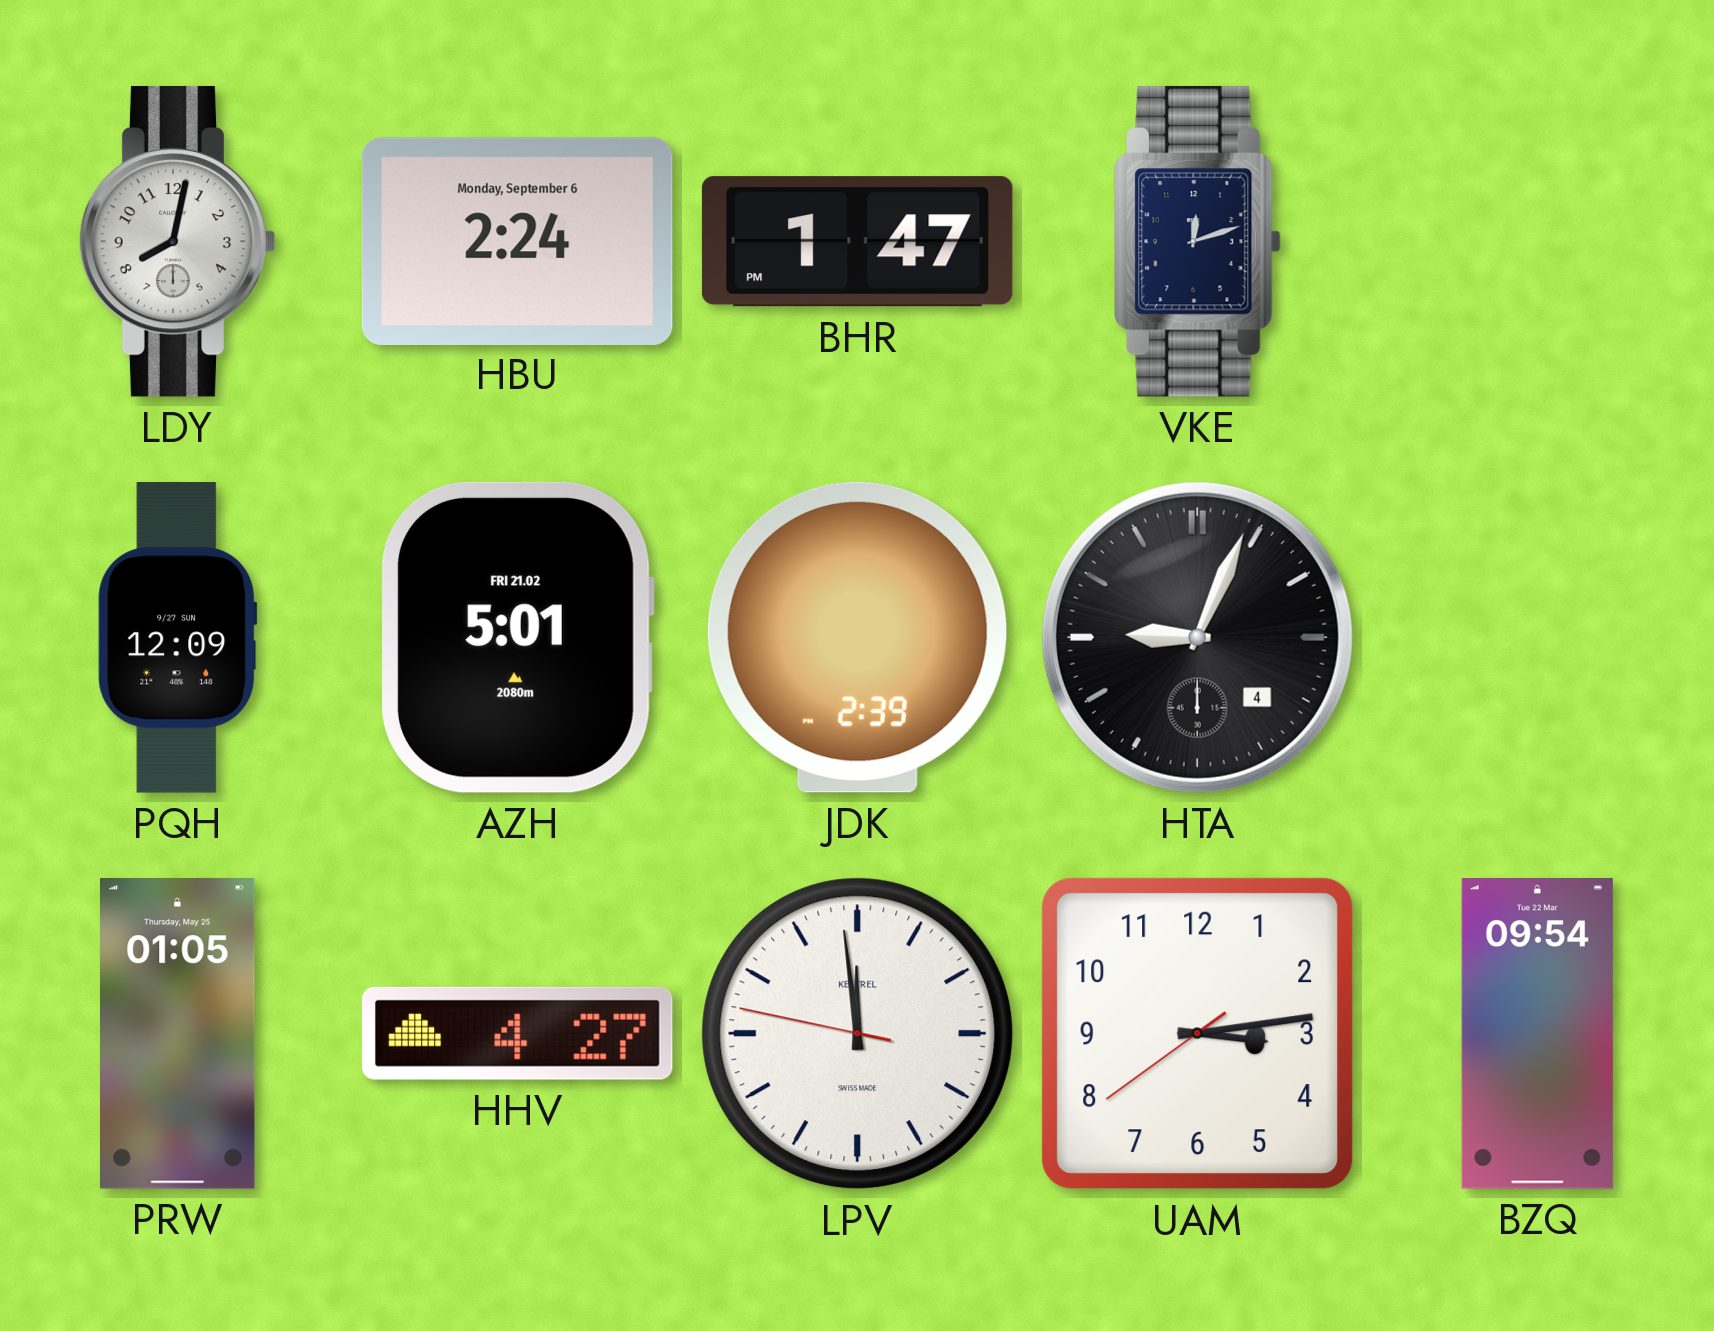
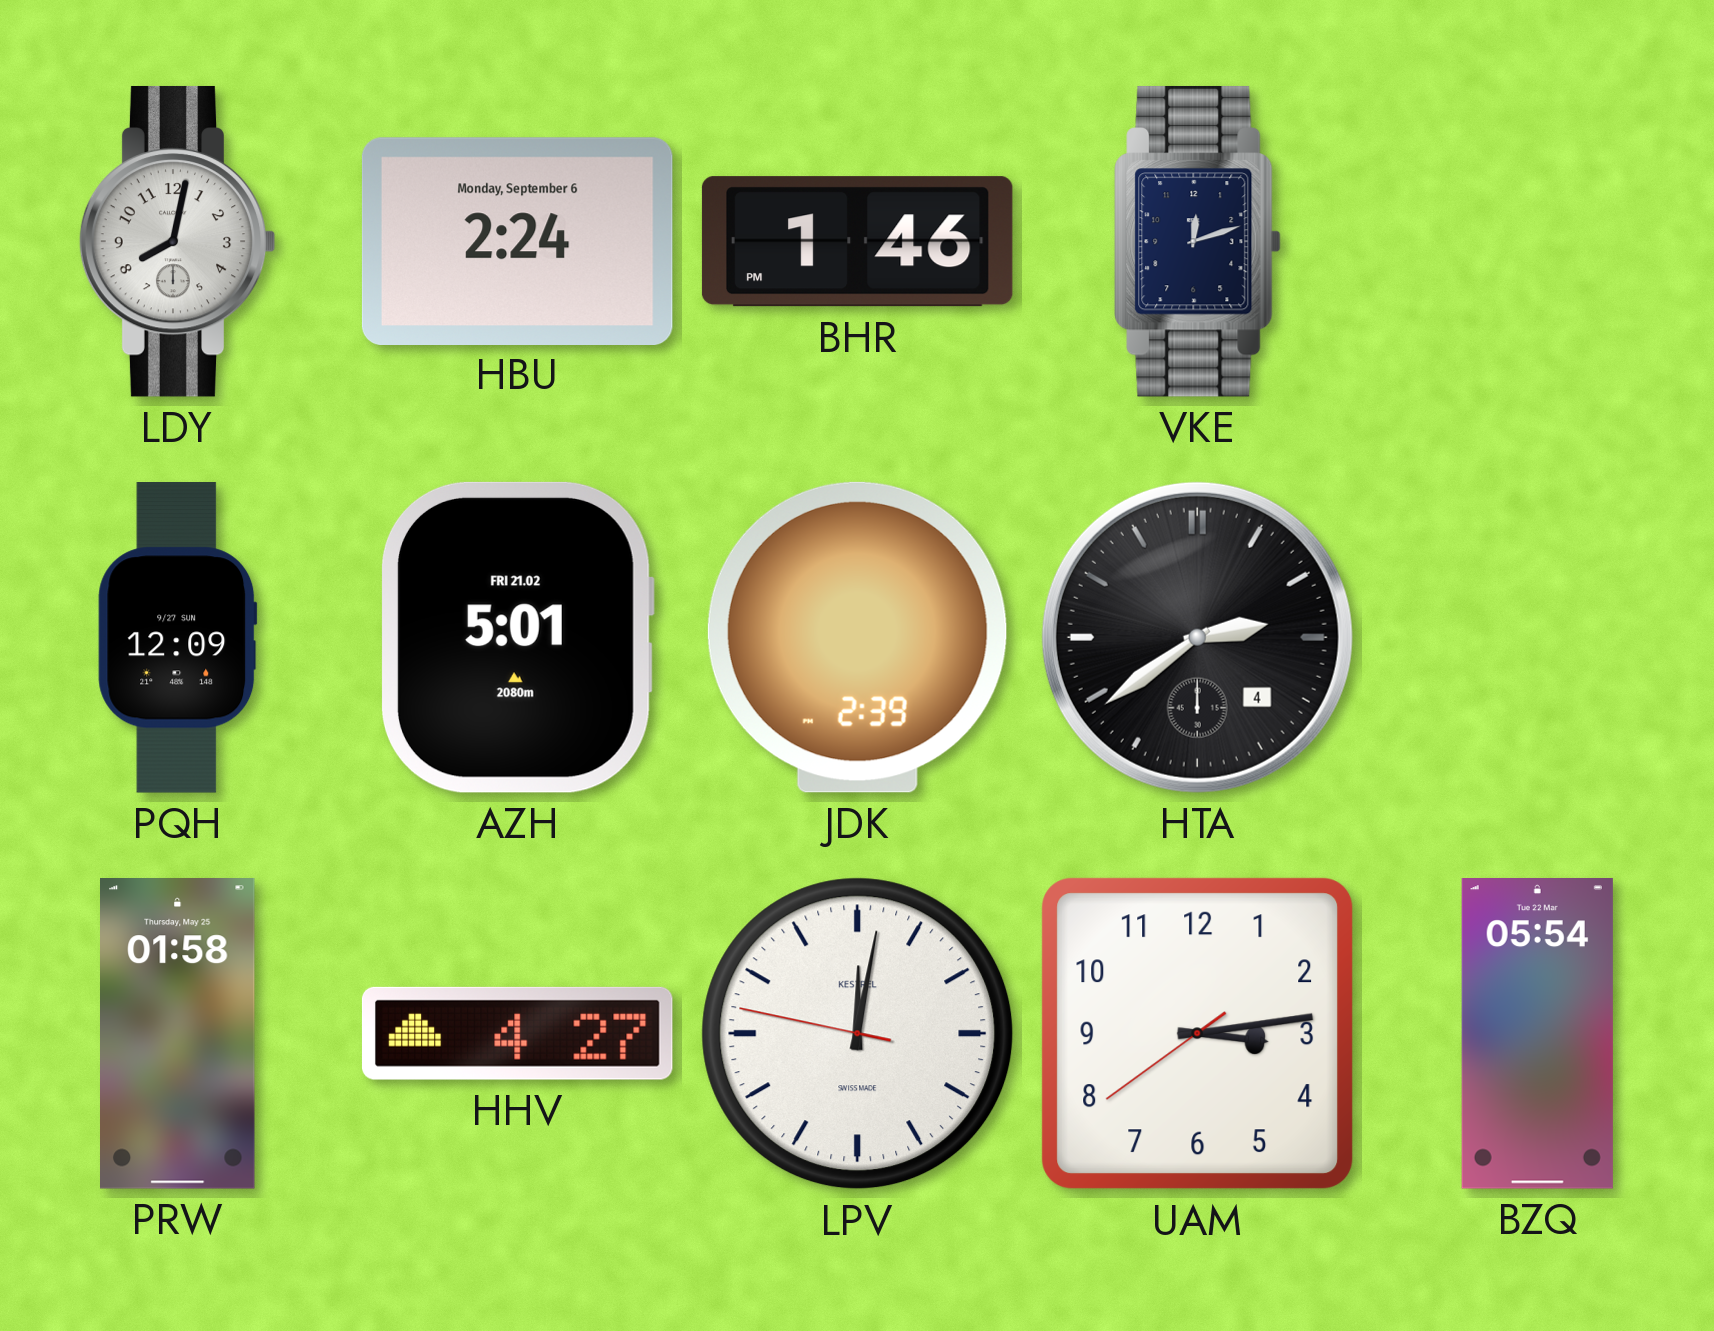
BHR: 1:47 -> 1:46 (857, 242)
HTA: 9:04 -> 2:39 (1197, 637)
PRW: 01:05 -> 01:58 (178, 1034)
LPV: 11:58 -> 12:01 (858, 1034)
BZQ: 09:54 -> 05:54 (1537, 1034)
